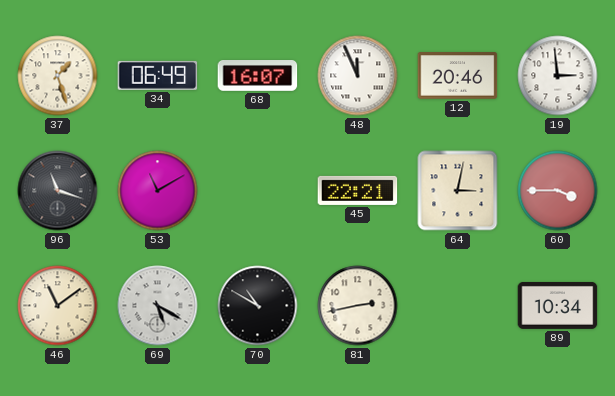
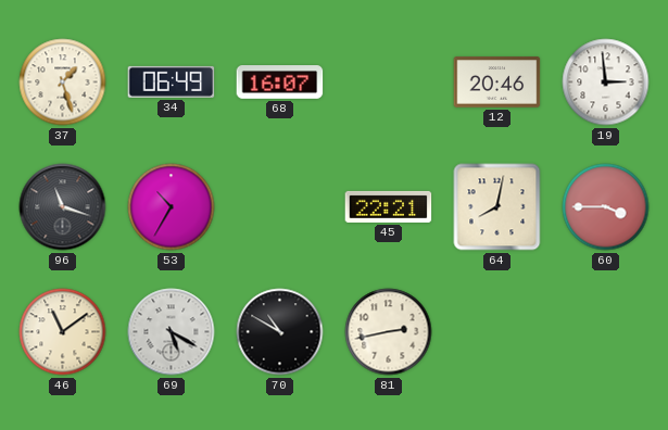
48: 11:56 -> none (358, 76)
53: 11:10 -> 10:35 (172, 207)
64: 3:02 -> 8:02 (497, 207)
89: 10:34 -> none (558, 305)
